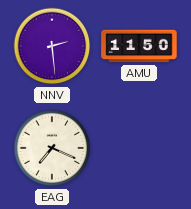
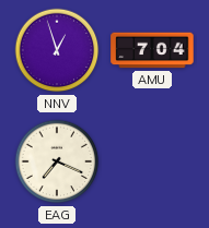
NNV: 2:29 -> 12:57 (57, 50)
AMU: 11:50 -> 7:04 (152, 50)
